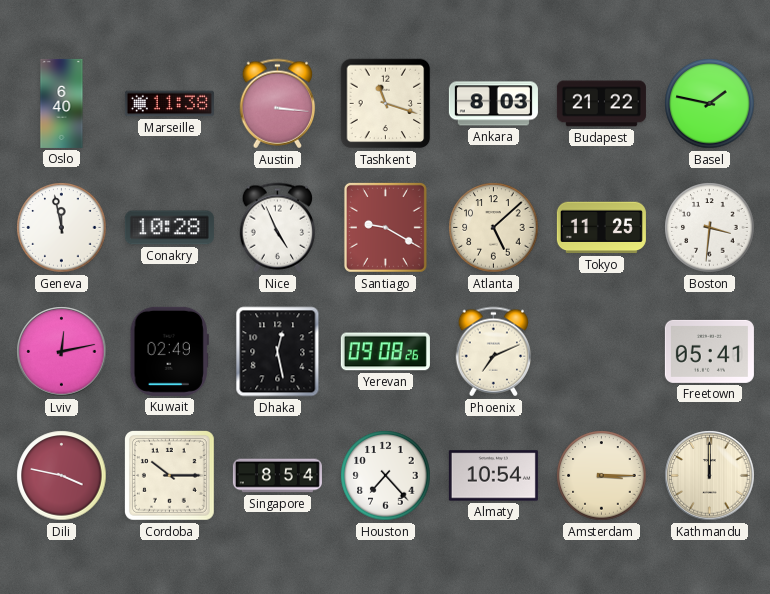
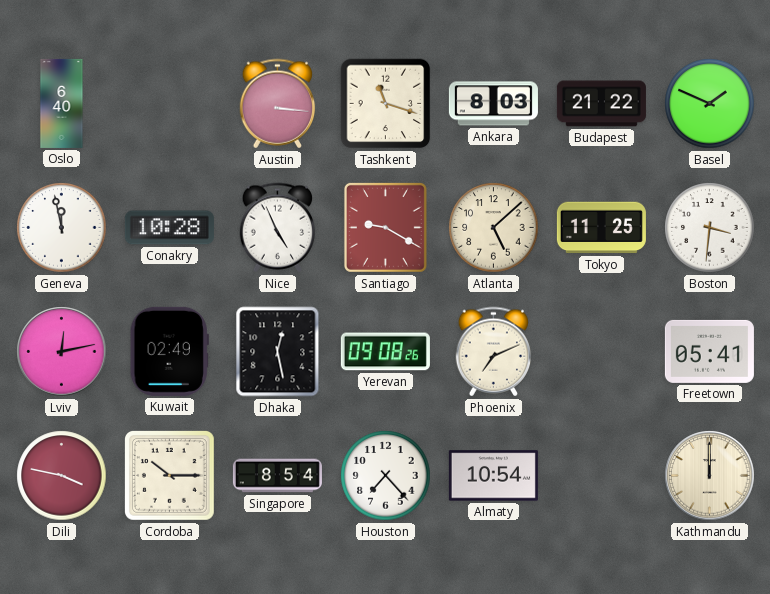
Marseille: 11:38 -> none (169, 104)
Basel: 1:47 -> 1:49 (710, 104)
Amsterdam: 3:15 -> none (602, 476)
